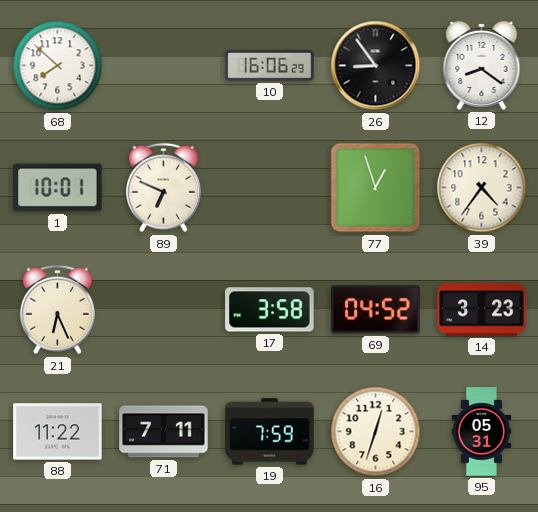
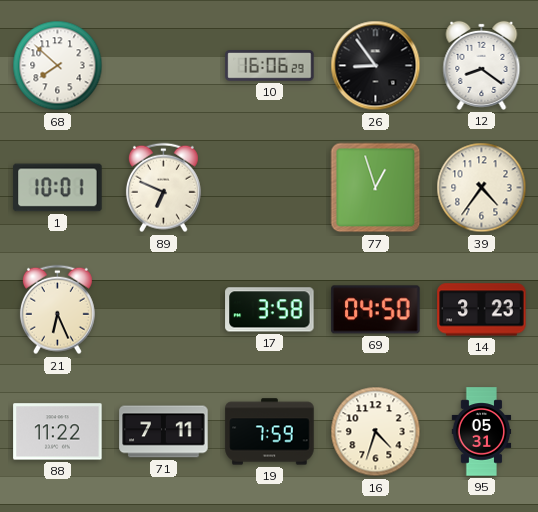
69: 04:52 -> 04:50 (376, 310)
16: 12:33 -> 4:33 (376, 432)
